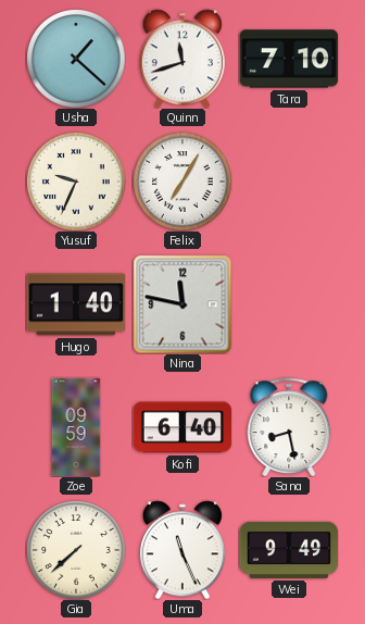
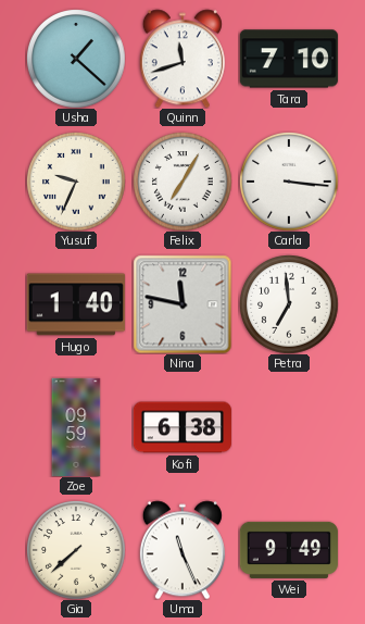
Carla: none -> 3:16 (289, 182)
Petra: none -> 6:59 (289, 304)
Kofi: 6:40 -> 6:38 (182, 427)
Sana: 8:28 -> none (289, 427)
